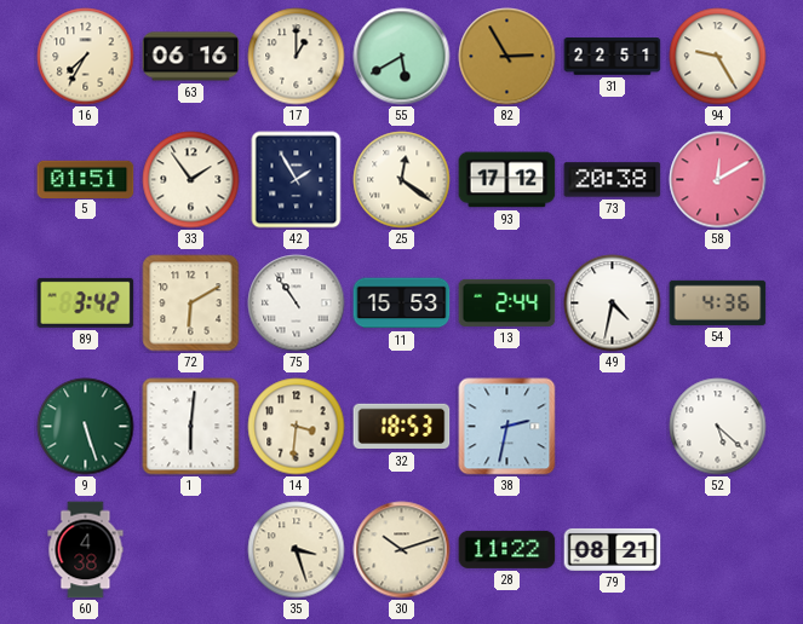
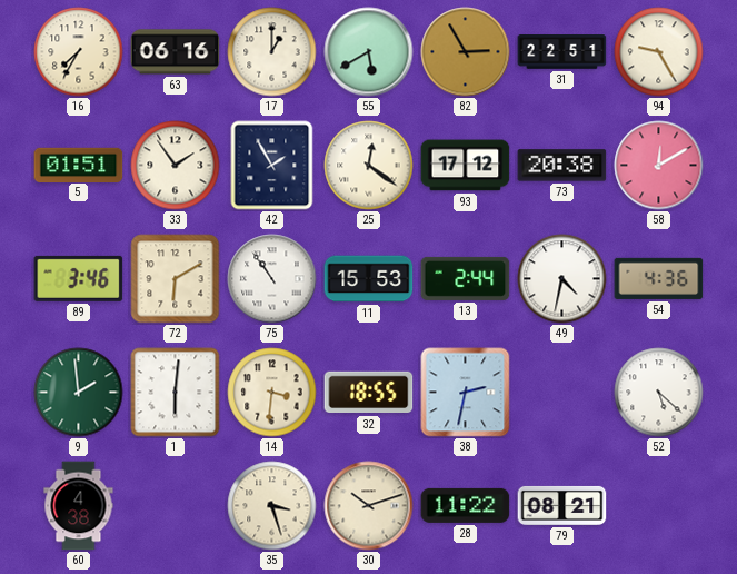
89: 3:42 -> 3:46 (79, 278)
9: 5:27 -> 1:59 (79, 393)
32: 18:53 -> 18:55 (369, 393)
